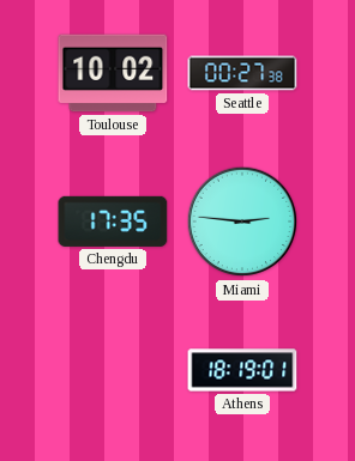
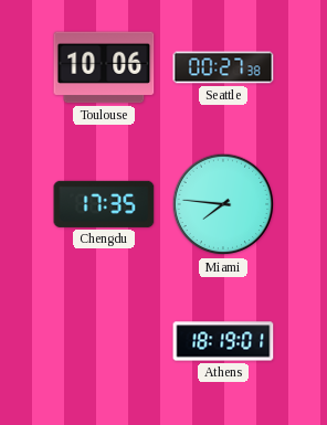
Toulouse: 10:02 -> 10:06 (104, 67)
Miami: 2:46 -> 7:46 (223, 204)
